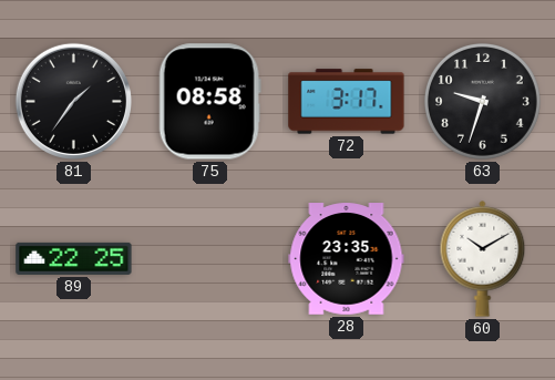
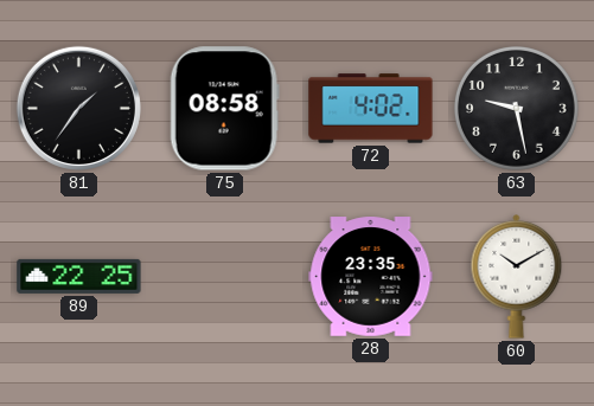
72: 3:17 -> 4:02 (371, 109)
63: 9:33 -> 9:28 (516, 108)
